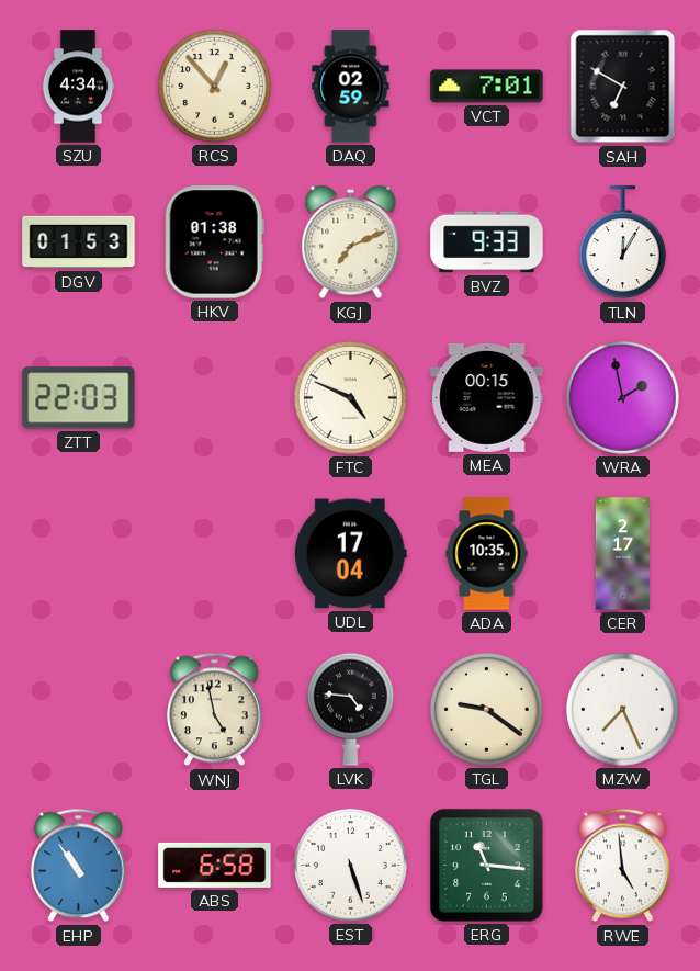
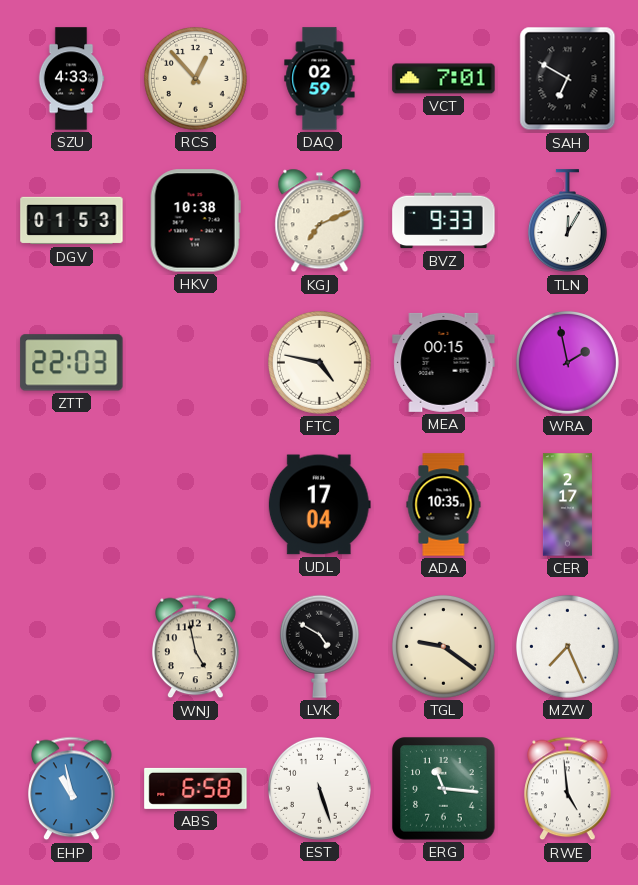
SZU: 4:34 -> 4:33 (71, 79)
HKV: 01:38 -> 10:38 (195, 221)
FTC: 4:49 -> 4:47 (319, 362)
LVK: 4:46 -> 4:50 (319, 646)
EHP: 10:54 -> 10:58 (72, 789)
